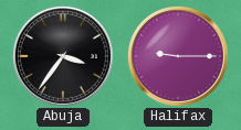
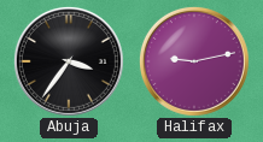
Halifax: 9:15 -> 9:13 (194, 61)
